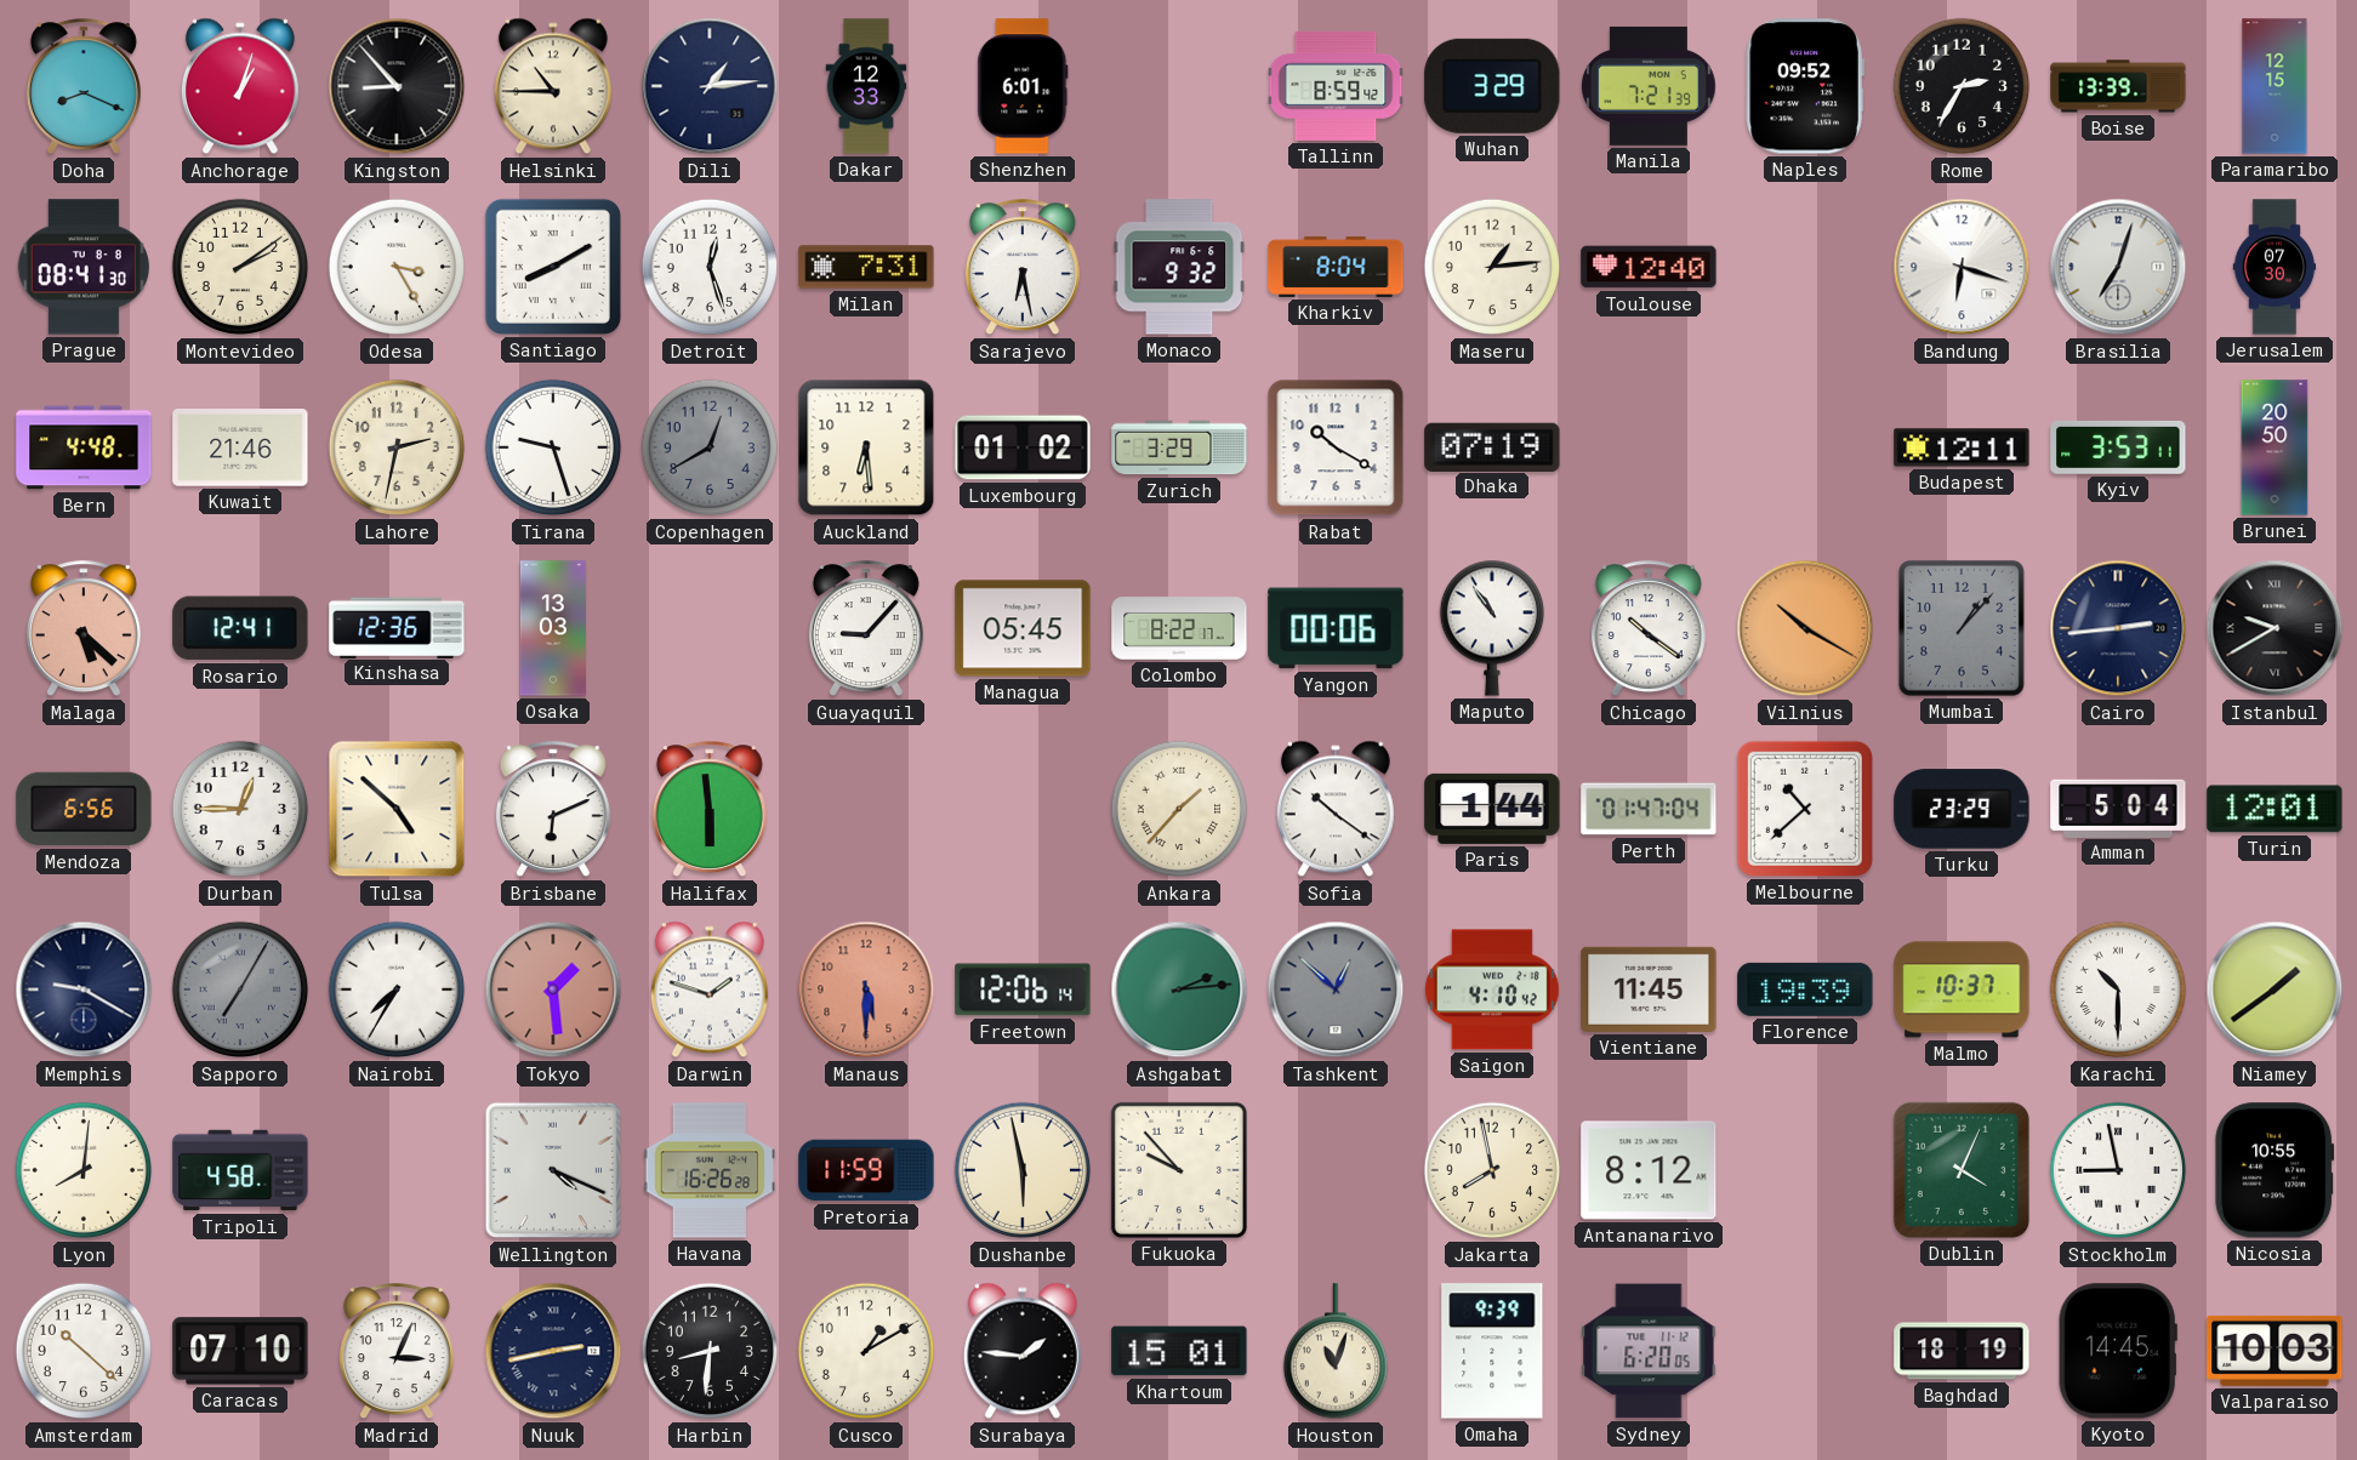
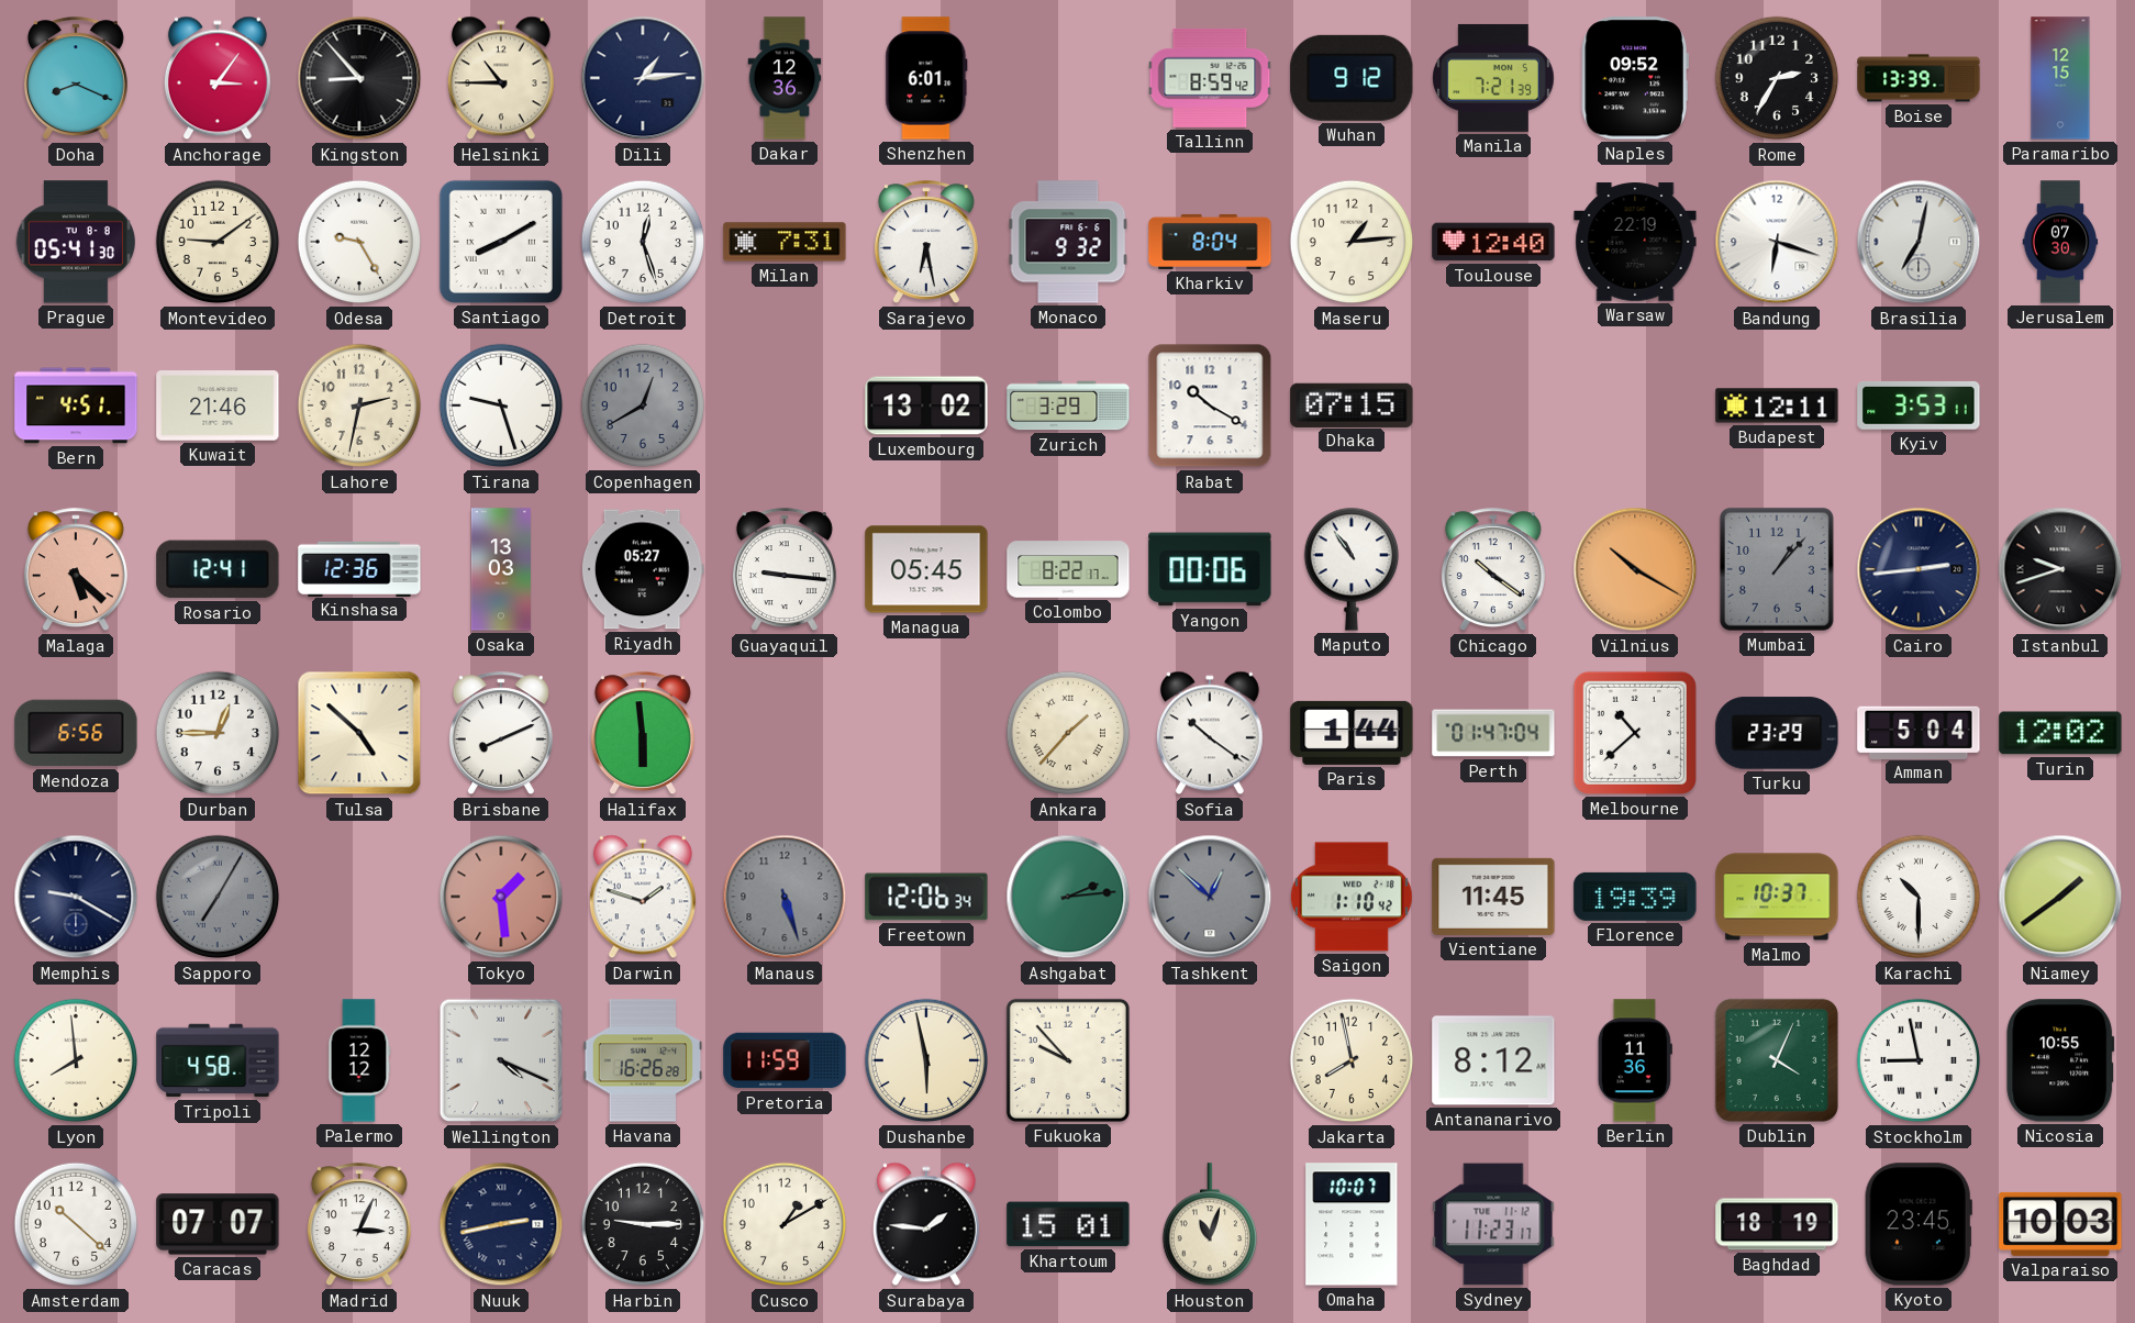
Anchorage: 1:03 -> 3:06 (218, 78)
Dakar: 12:33 -> 12:36 (785, 78)
Wuhan: 3:29 -> 9:12 (1352, 78)
Prague: 08:41 -> 05:41 (76, 242)
Montevideo: 2:09 -> 9:09 (218, 242)
Odesa: 3:25 -> 9:25 (359, 242)
Warsaw: none -> 22:19 (1635, 242)
Brasilia: 7:03 -> 7:02 (1919, 242)
Bern: 4:48 -> 4:51 (76, 405)
Auckland: 6:29 -> none (866, 447)
Luxembourg: 01:02 -> 13:02 (926, 405)
Dhaka: 07:19 -> 07:15 (1352, 404)
Brunei: 20:50 -> none (2275, 447)
Riyadh: none -> 05:27 (643, 569)
Guayaquil: 9:07 -> 9:16 (785, 570)
Istanbul: 9:40 -> 9:42 (2060, 569)
Brisbane: 6:11 -> 8:11 (501, 734)
Turin: 12:01 -> 12:02 (2060, 733)
Nairobi: 7:35 -> none (397, 990)
Manaus: 5:30 -> 5:27 (785, 897)
Manaus dial: salmon -> grey (785, 897)
Freetown: 12:06:14 -> 12:06:34 (926, 897)
Saigon: 4:10 -> 1:10 (1352, 897)
Lyon: 8:01 -> 7:59 (76, 1060)
Palermo: none -> 12:12 (359, 1060)
Berlin: none -> 11:36 (1635, 1060)
Caracas: 07:10 -> 07:07 (218, 1224)
Harbin: 8:31 -> 9:15 (643, 1224)
Omaha: 9:39 -> 10:07 (1352, 1224)
Sydney: 6:20 -> 11:23 (1493, 1224)
Kyoto: 14:45 -> 23:45 (1919, 1224)
